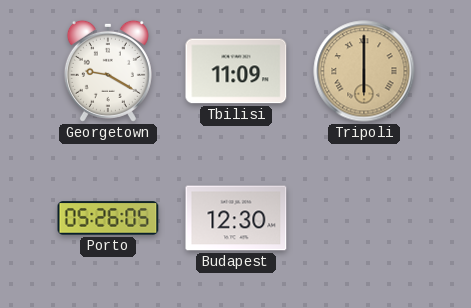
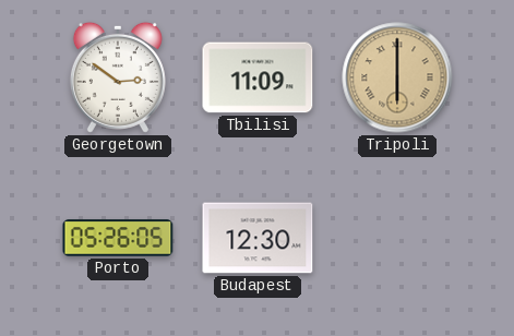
Georgetown: 9:20 -> 2:51 (118, 77)
